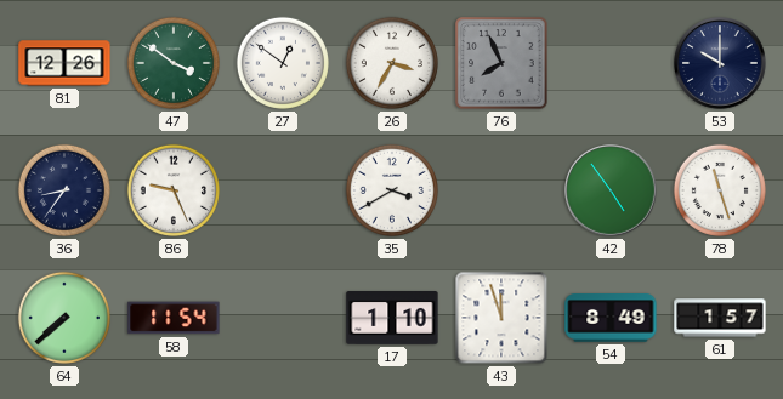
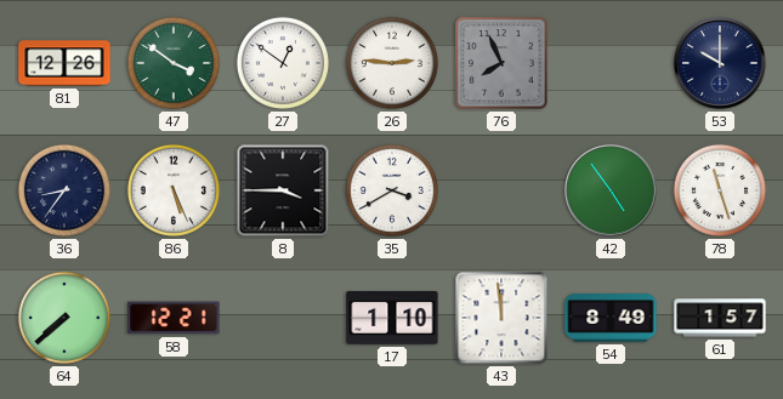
26: 3:35 -> 2:46 (392, 63)
86: 9:26 -> 5:26 (174, 190)
8: none -> 3:45 (283, 190)
58: 11:54 -> 12:21 (174, 318)
43: 11:57 -> 11:59 (501, 318)
